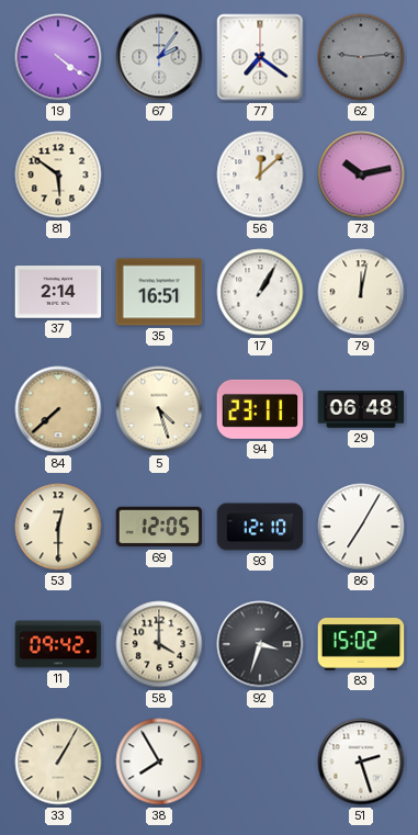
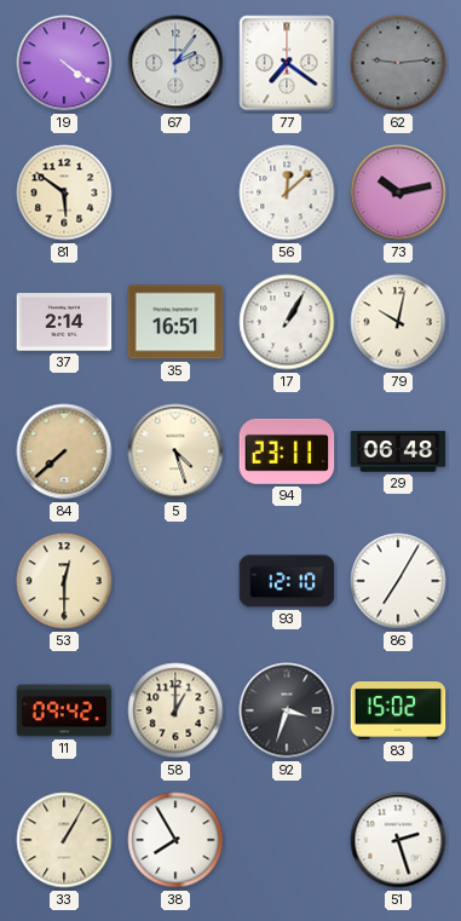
79: 12:02 -> 10:02 (398, 322)
69: 12:05 -> none (159, 527)
58: 4:00 -> 1:00 (175, 710)
